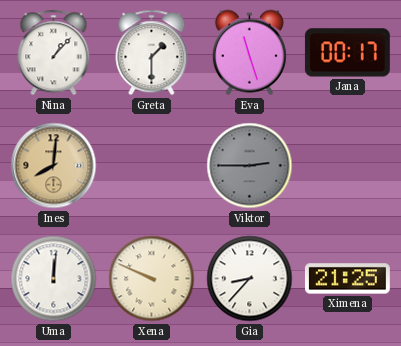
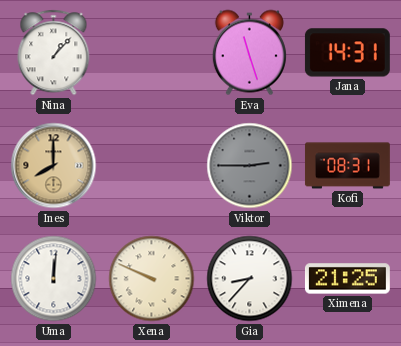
Greta: 1:30 -> none (152, 53)
Jana: 00:17 -> 14:31 (347, 53)
Ines: 8:01 -> 8:00 (54, 166)
Kofi: none -> 08:31 (347, 166)
